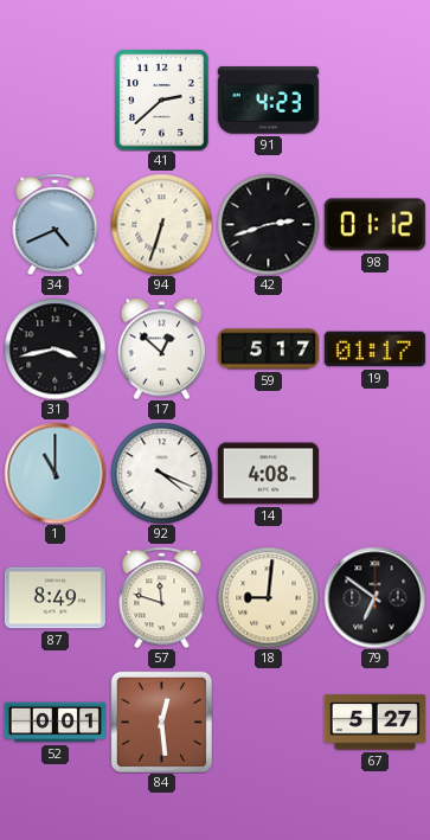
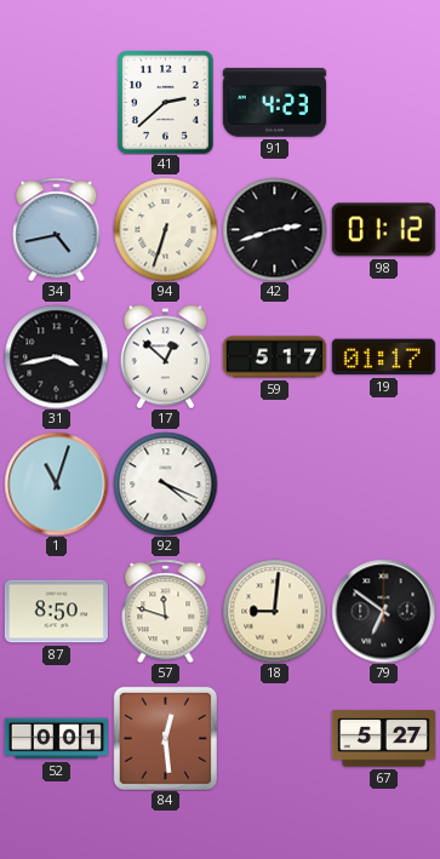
34: 4:41 -> 4:43 (57, 229)
1: 11:00 -> 11:03 (56, 483)
14: 4:08 -> none (268, 474)
87: 8:49 -> 8:50 (56, 612)
